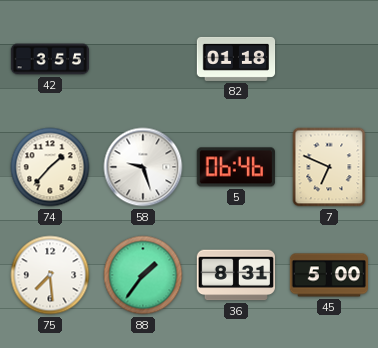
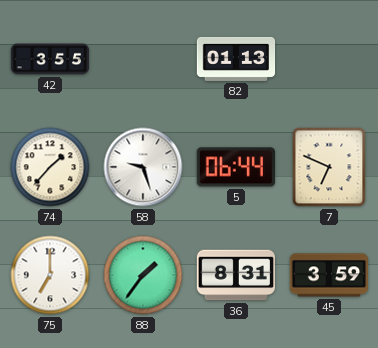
82: 01:18 -> 01:13 (236, 59)
5: 06:46 -> 06:44 (236, 167)
75: 7:29 -> 7:00 (50, 275)
45: 5:00 -> 3:59 (328, 275)
